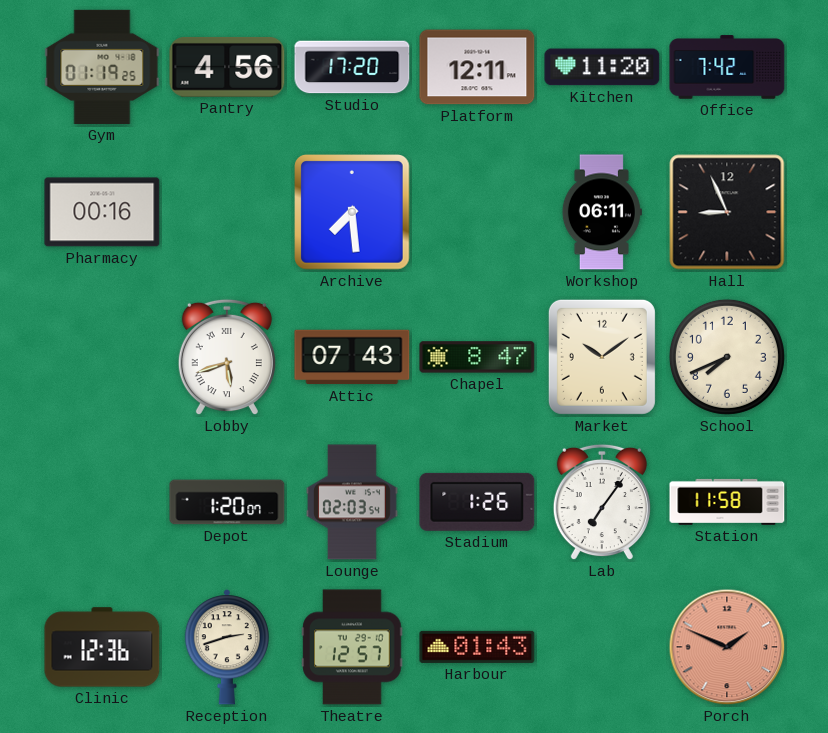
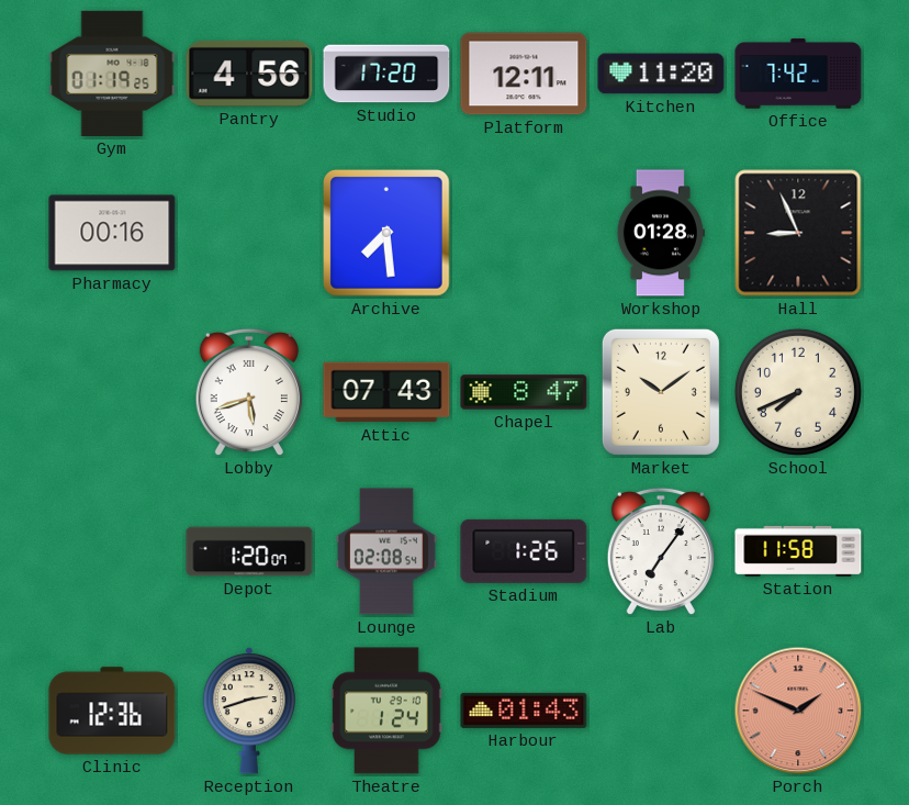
Workshop: 06:11 -> 01:28 (661, 233)
Lounge: 02:03 -> 02:08 (388, 551)
Theatre: 12:57 -> 1:24 (386, 711)
